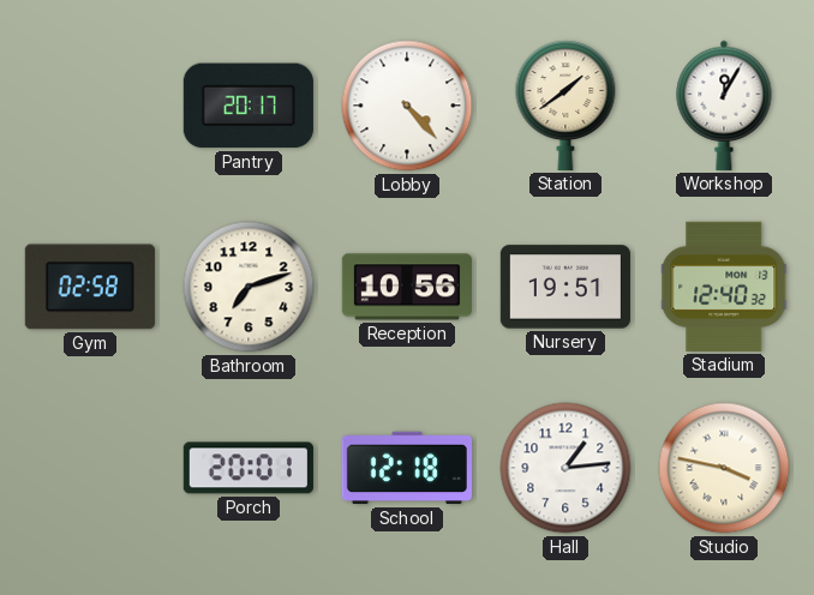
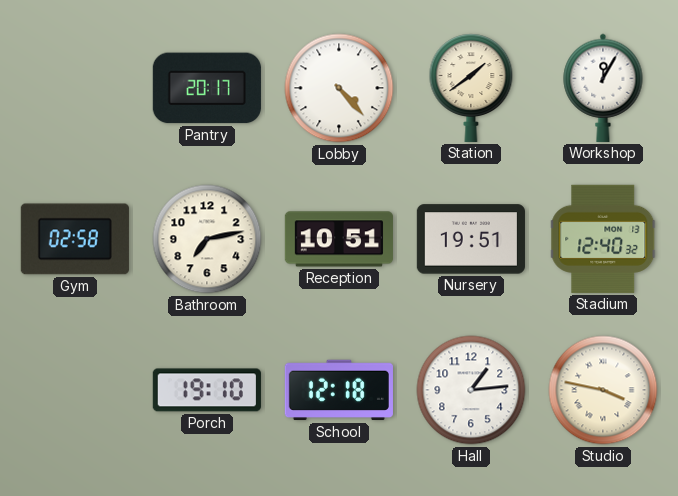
Bathroom: 7:12 -> 7:13 (207, 239)
Reception: 10:56 -> 10:51 (339, 239)
Porch: 20:01 -> 19:10 (207, 390)
